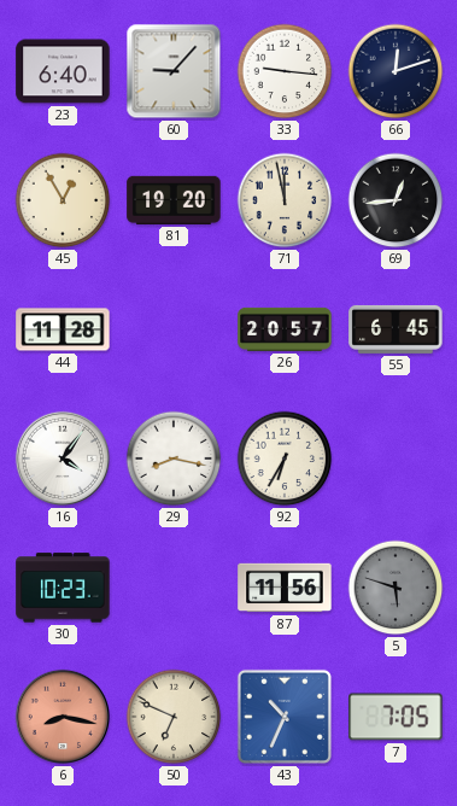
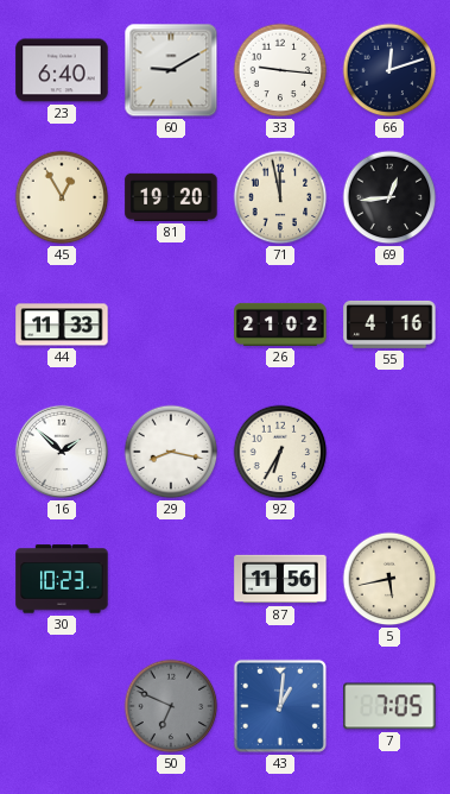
60: 9:07 -> 9:10 (171, 70)
44: 11:28 -> 11:33 (62, 324)
26: 20:57 -> 21:02 (280, 324)
55: 6:45 -> 4:16 (389, 324)
16: 4:06 -> 1:52 (62, 452)
5: 5:48 -> 5:43 (389, 579)
5 dial: grey -> cream (389, 579)
6: 8:17 -> none (63, 717)
50 dial: cream -> grey (171, 706)
43: 10:34 -> 1:01 (280, 706)
